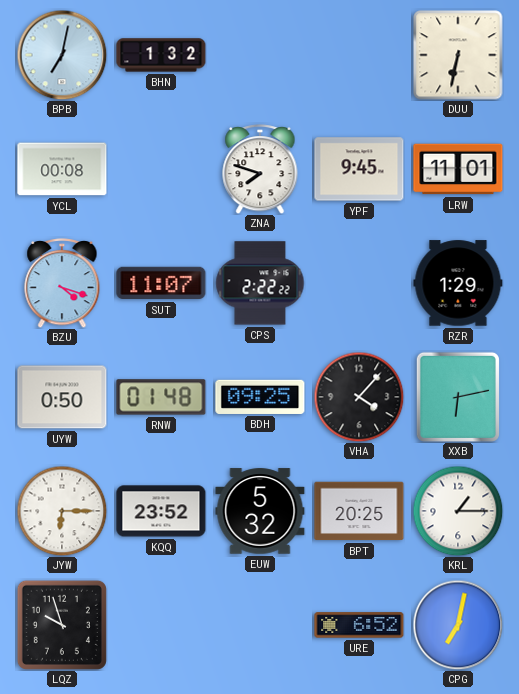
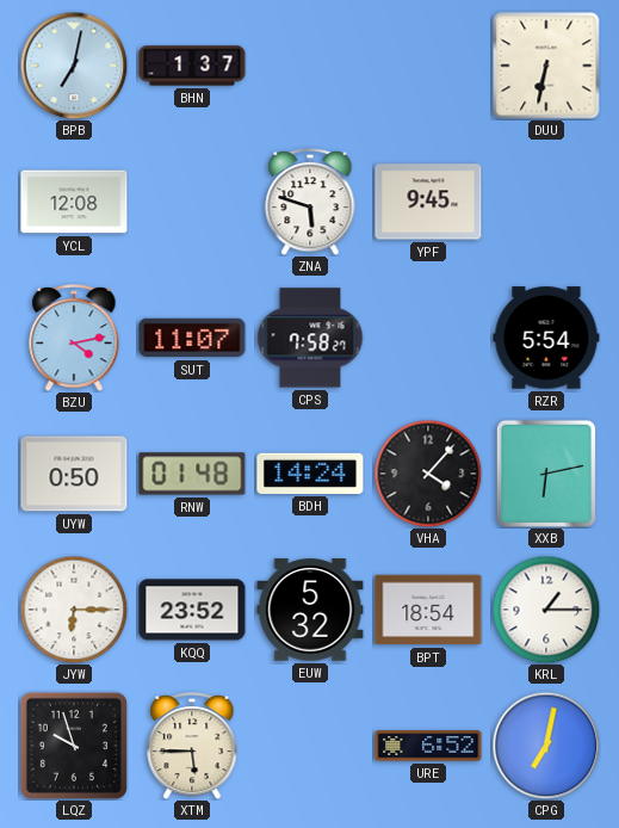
BHN: 1:32 -> 1:37 (192, 66)
YCL: 00:08 -> 12:08 (74, 202)
ZNA: 7:48 -> 5:48 (310, 203)
LRW: 11:01 -> none (458, 169)
BZU: 4:18 -> 4:13 (74, 339)
CPS: 2:22 -> 7:58 (310, 338)
RZR: 1:29 -> 5:54 (546, 338)
BDH: 09:25 -> 14:24 (310, 474)
BPT: 20:25 -> 18:54 (428, 610)
XTM: none -> 5:45 (192, 747)
